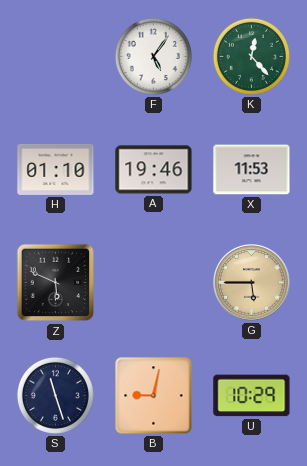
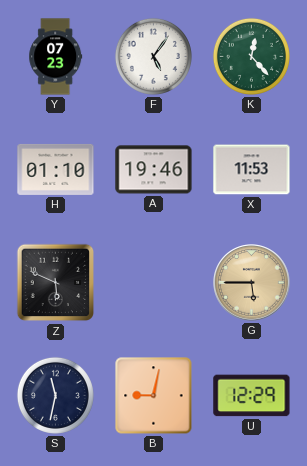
Y: none -> 07:23 (56, 57)
S: 11:27 -> 11:32 (55, 395)
U: 10:29 -> 12:29 (252, 396)
